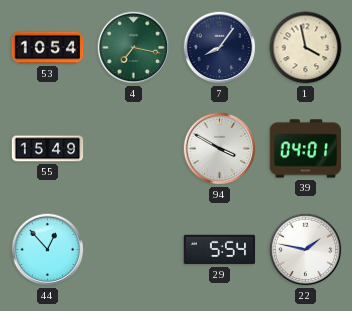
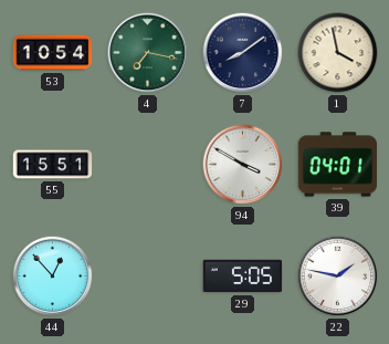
7: 8:06 -> 8:09 (243, 53)
55: 15:49 -> 15:51 (53, 165)
29: 5:54 -> 5:05 (243, 277)
